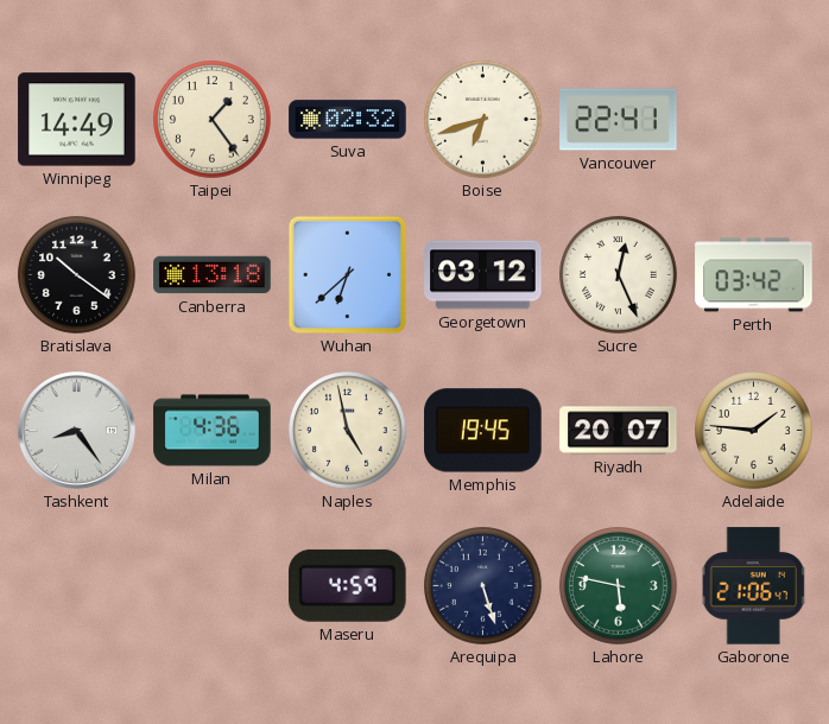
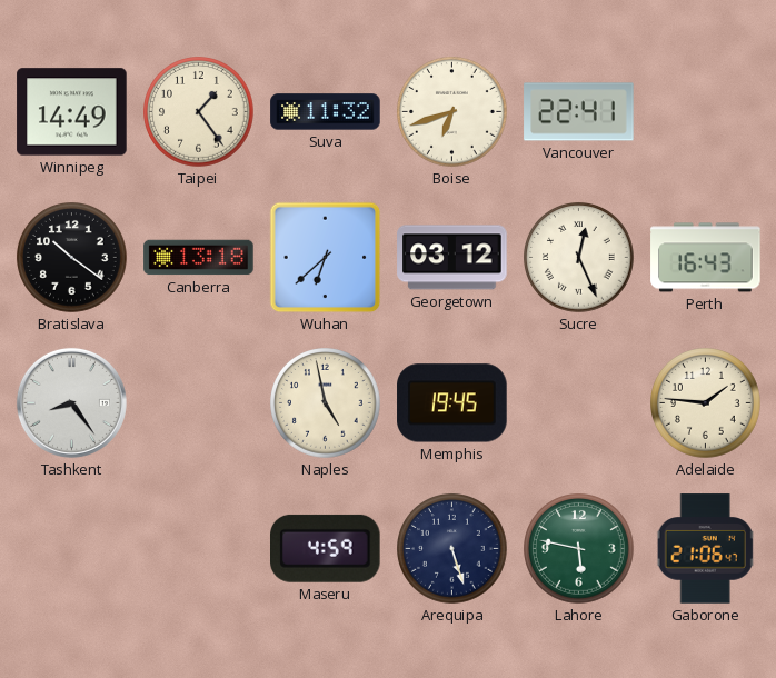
Suva: 02:32 -> 11:32 (326, 112)
Perth: 03:42 -> 16:43 (706, 258)
Milan: 4:36 -> none (213, 431)
Riyadh: 20:07 -> none (619, 431)
